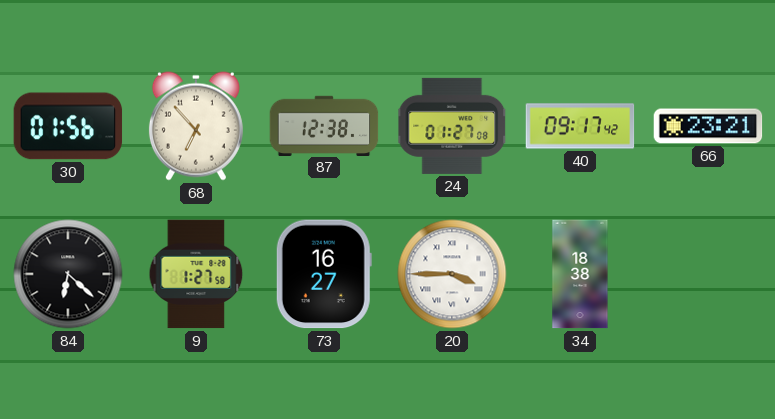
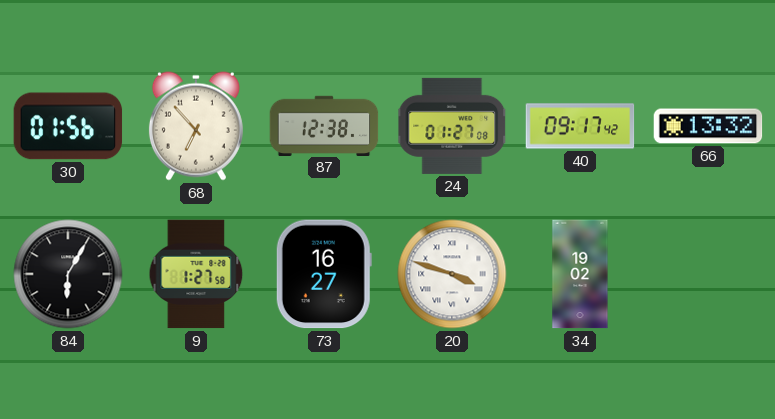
66: 23:21 -> 13:32 (708, 126)
84: 6:22 -> 6:05 (68, 274)
20: 3:45 -> 3:48 (452, 274)
34: 18:38 -> 19:02 (580, 274)
